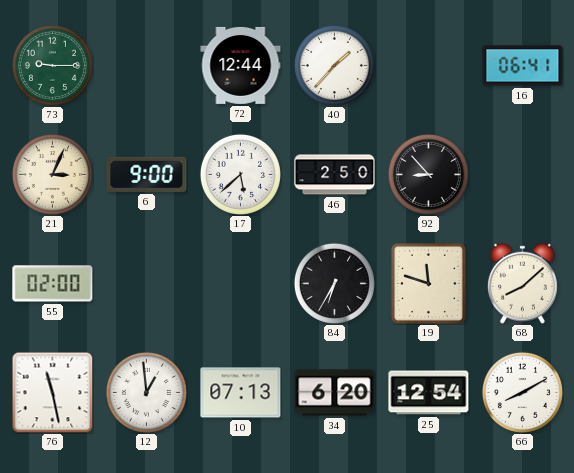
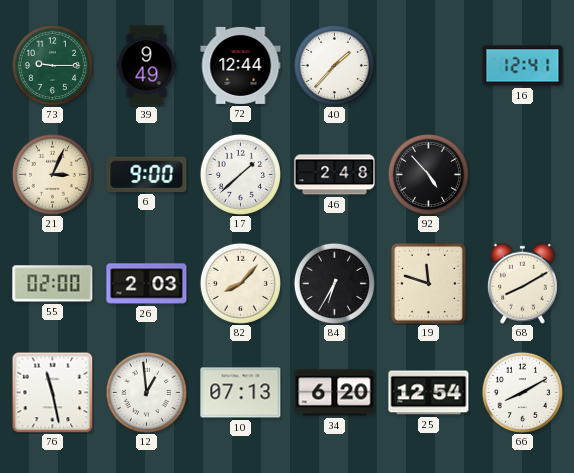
39: none -> 9:49 (147, 66)
16: 06:41 -> 12:41 (523, 66)
17: 5:38 -> 1:38 (240, 174)
46: 2:50 -> 2:48 (335, 175)
92: 8:53 -> 4:53 (428, 174)
26: none -> 2:03 (147, 284)
82: none -> 8:07 (240, 283)
68: 8:08 -> 8:10 (522, 283)
